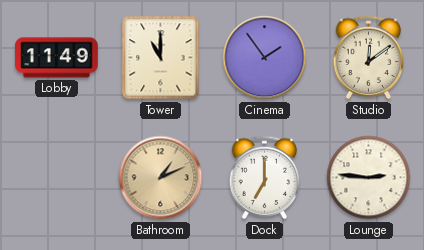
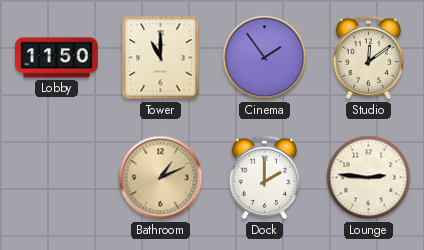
Lobby: 11:49 -> 11:50 (57, 58)
Dock: 7:00 -> 2:00 (265, 178)
